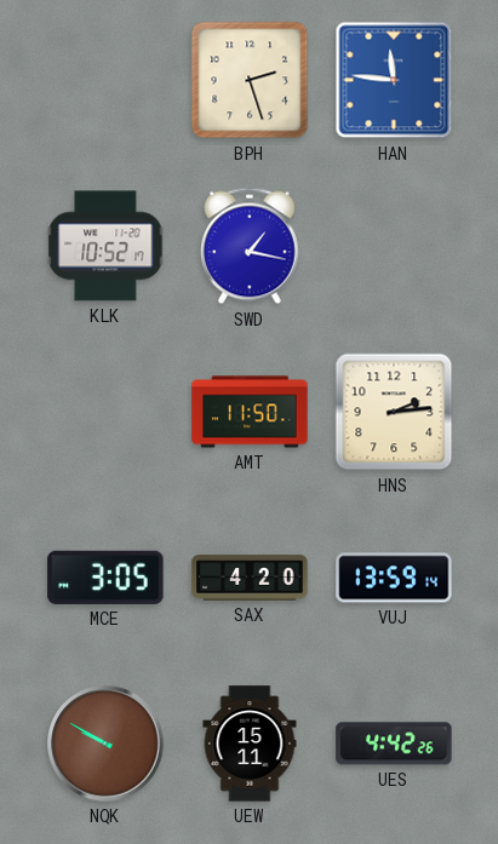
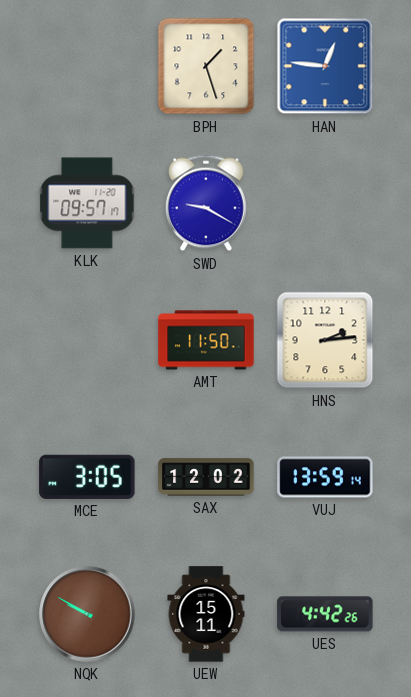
BPH: 2:27 -> 1:27 (206, 66)
HAN: 11:46 -> 12:46 (325, 66)
KLK: 10:52 -> 09:57 (87, 203)
SWD: 1:17 -> 9:20 (207, 203)
SAX: 4:20 -> 12:02 (206, 477)
